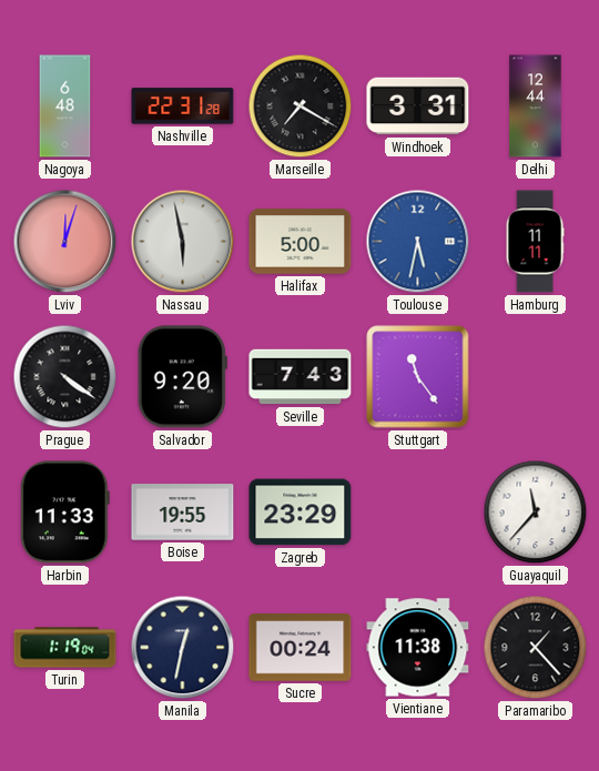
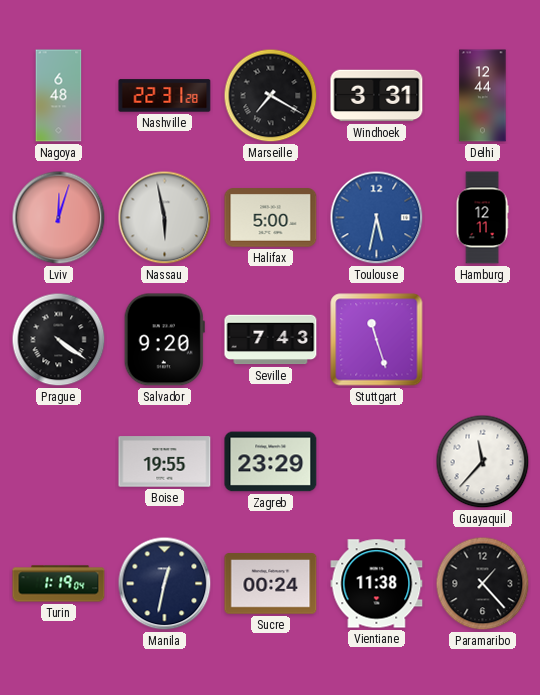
Hamburg: 11:11 -> 12:11 (482, 218)
Stuttgart: 11:24 -> 11:27 (377, 340)
Harbin: 11:33 -> none (64, 513)
